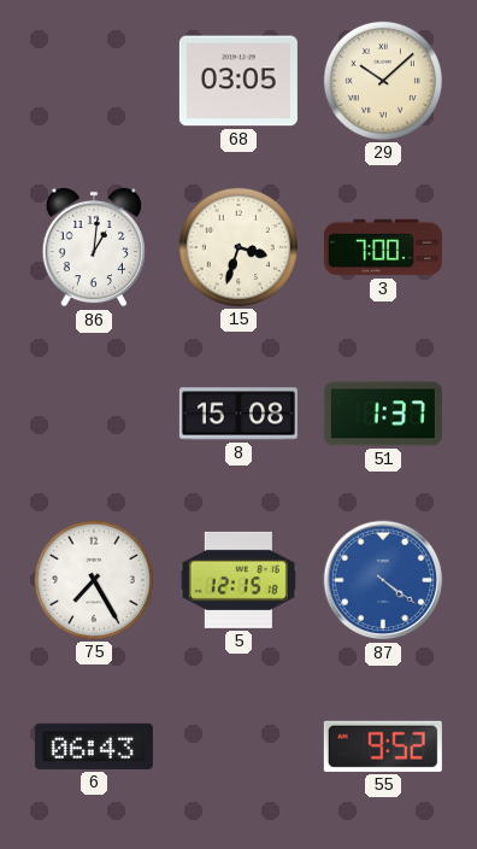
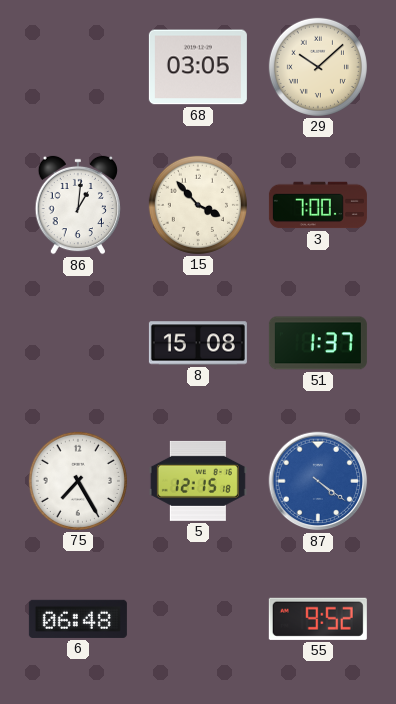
15: 3:33 -> 3:53 (198, 205)
6: 06:43 -> 06:48 (78, 619)
